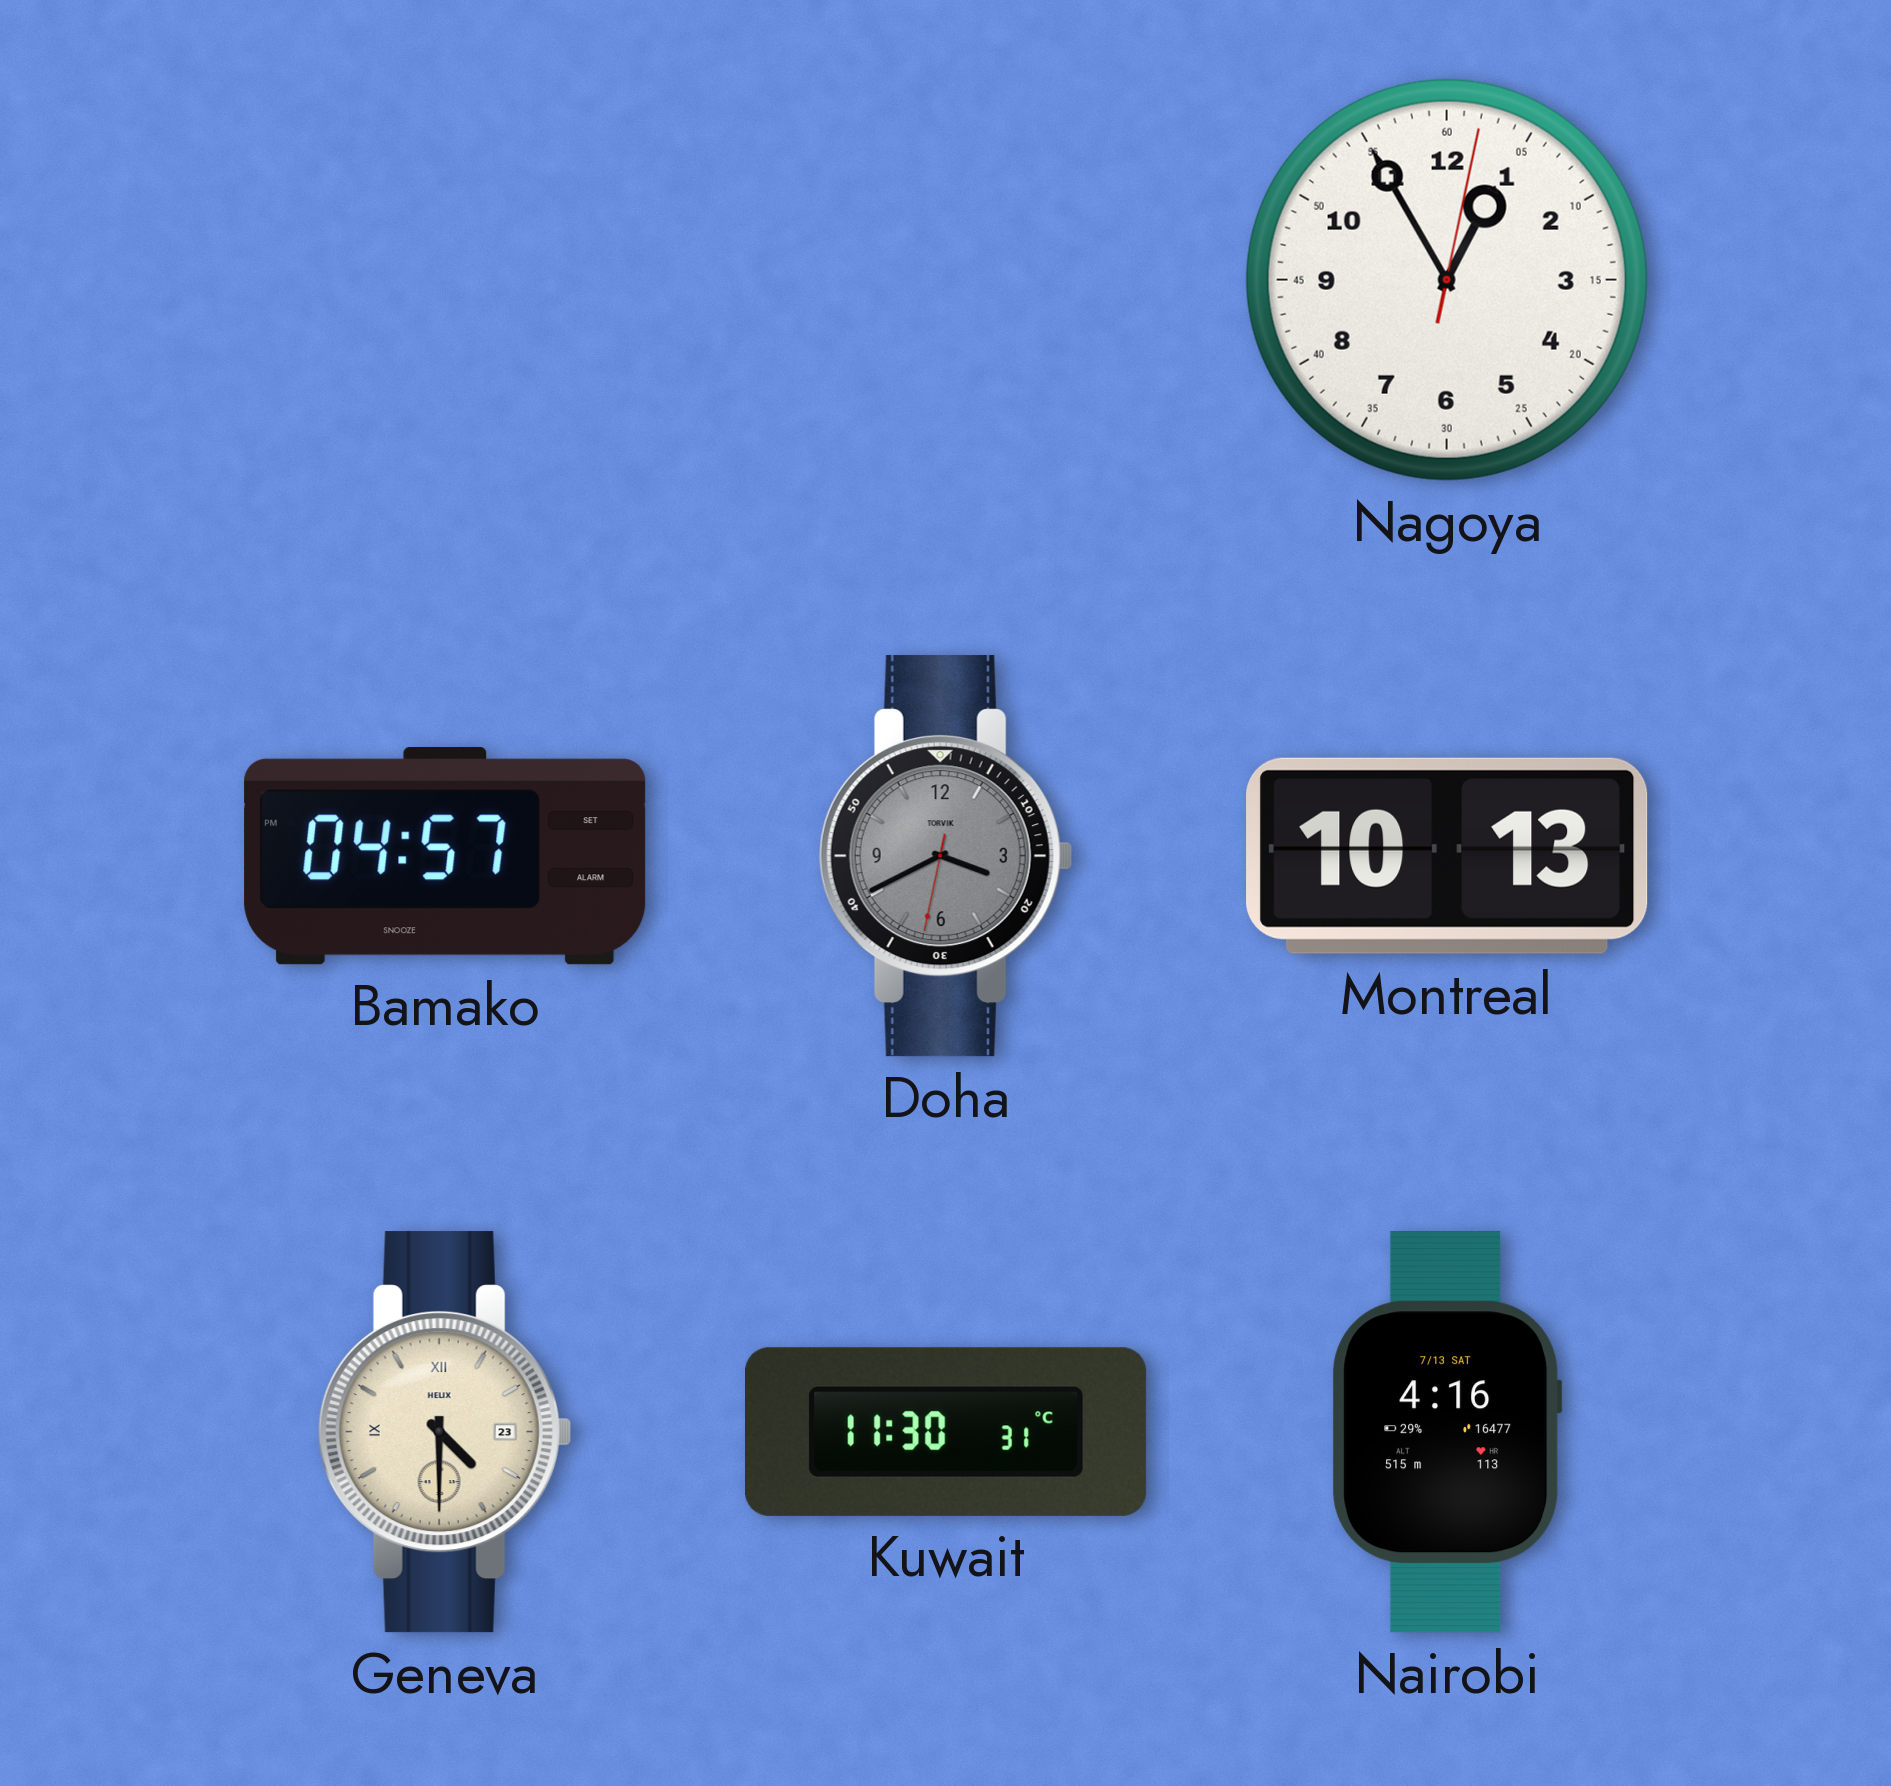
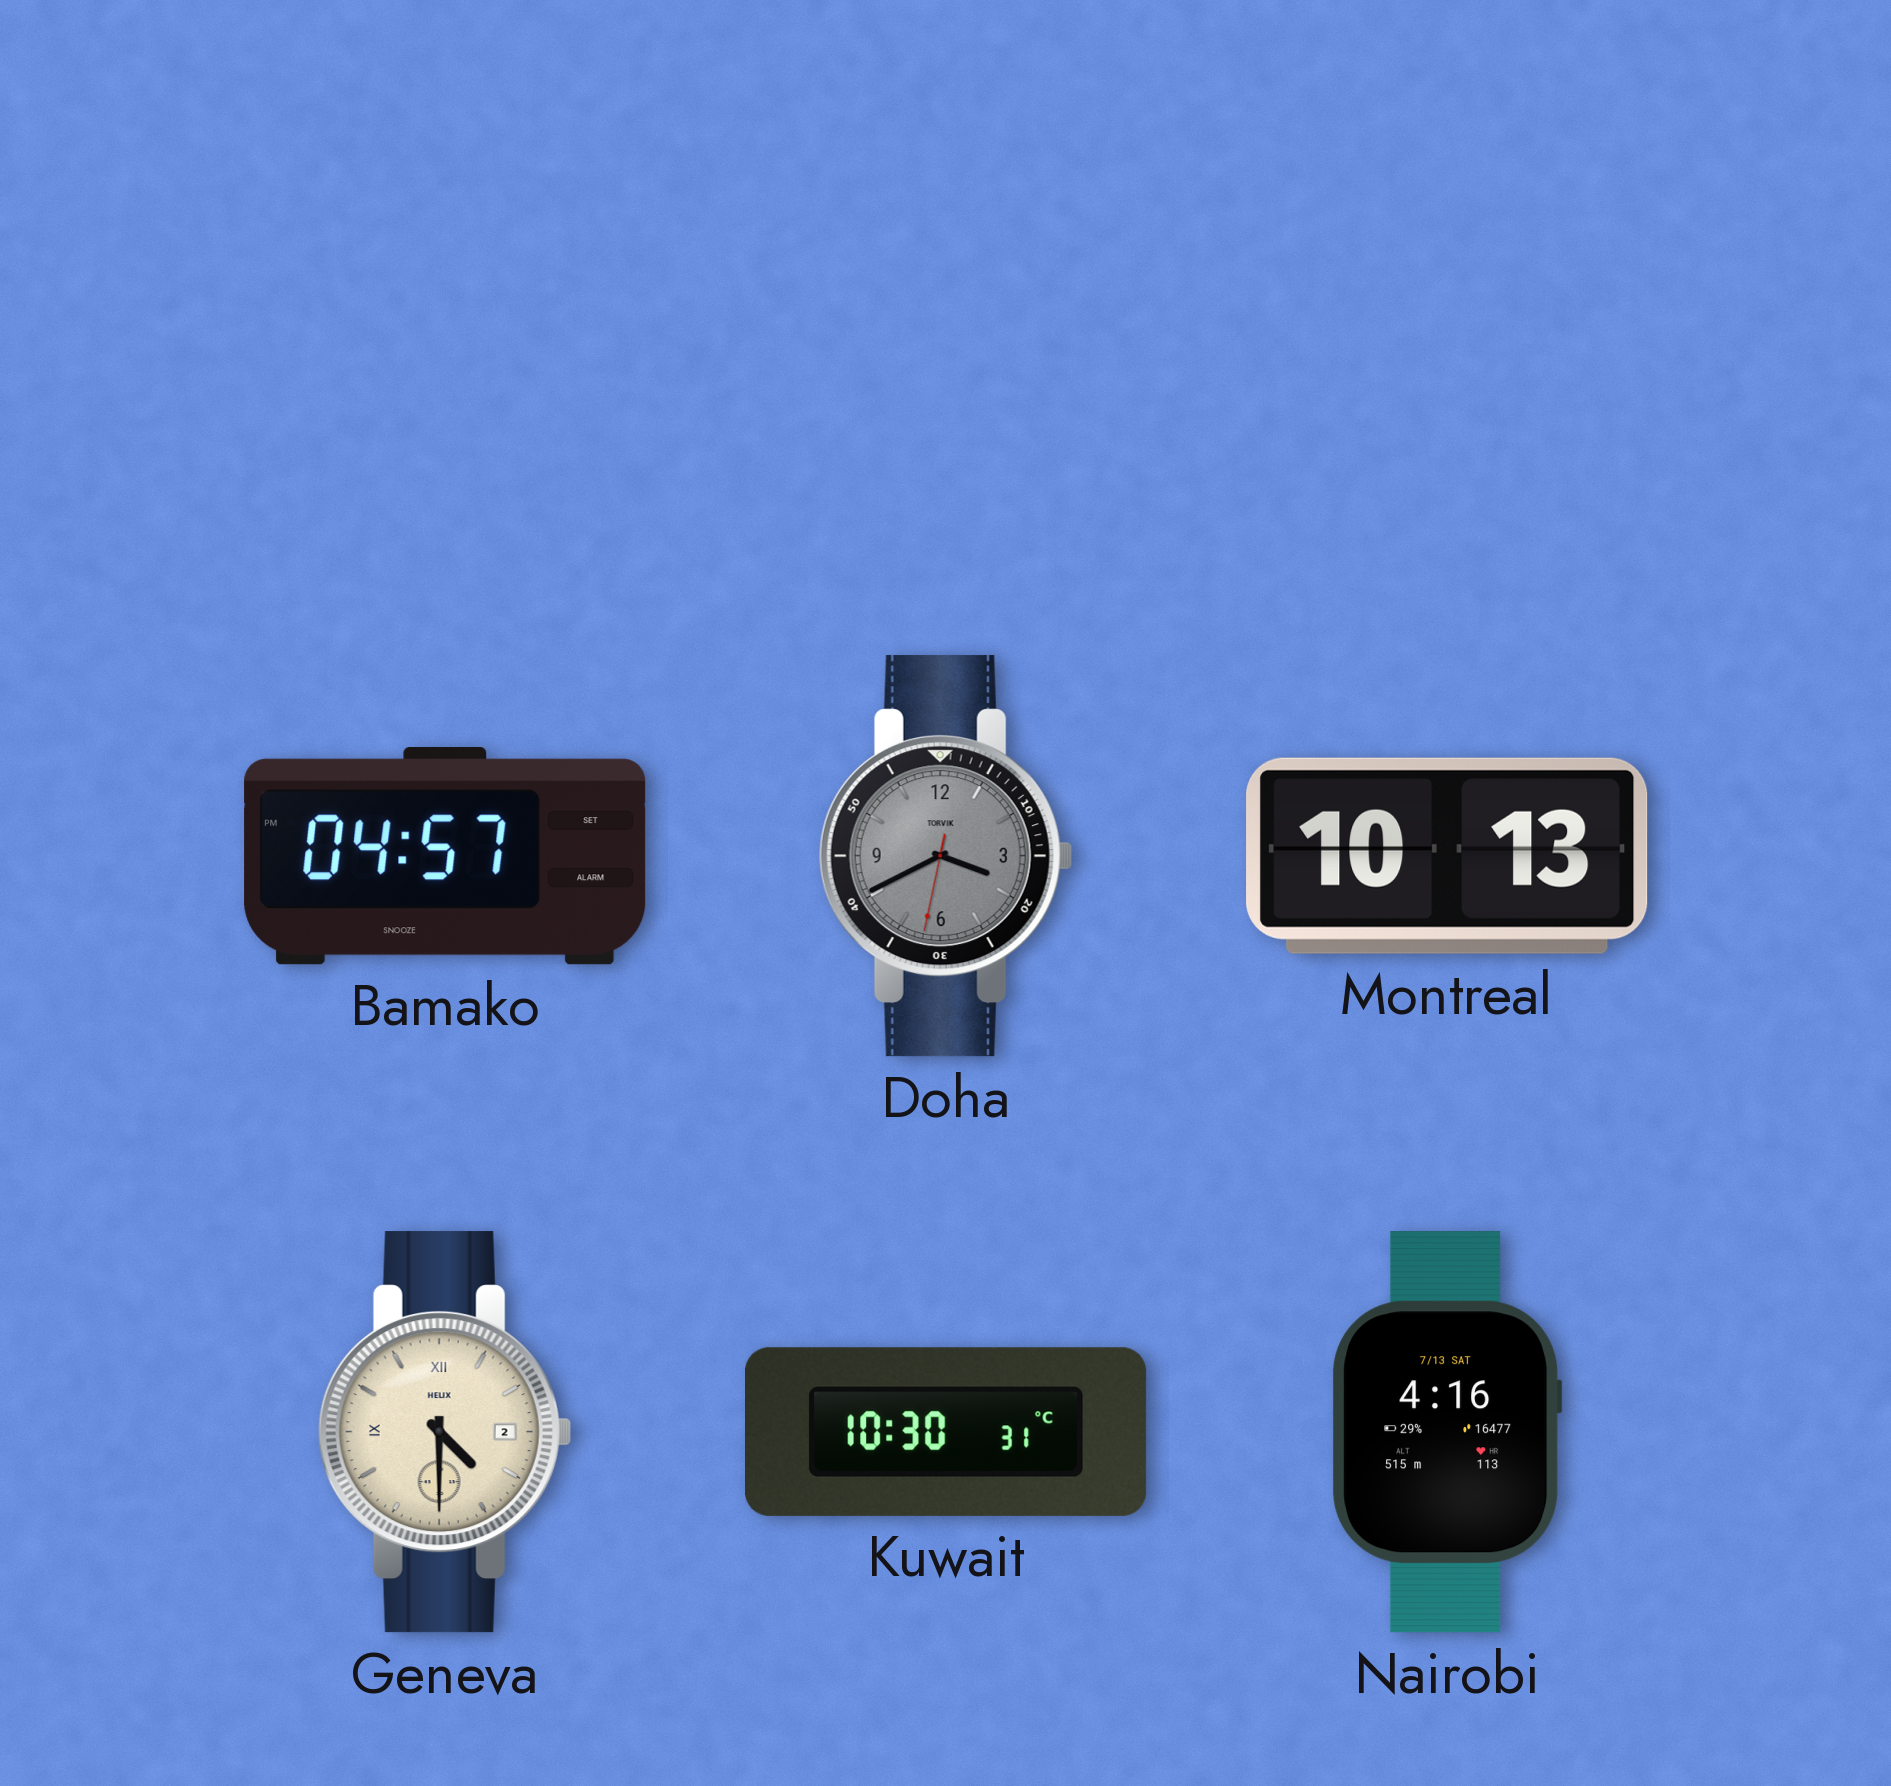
Nagoya: 12:55 -> none (1447, 280)
Geneva date: 23 -> 2 (445, 1432)
Kuwait: 11:30 -> 10:30 (947, 1432)
